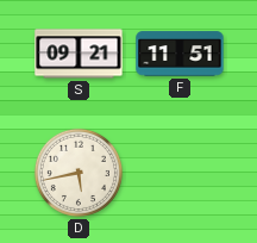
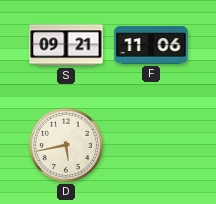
F: 11:51 -> 11:06 (151, 45)
